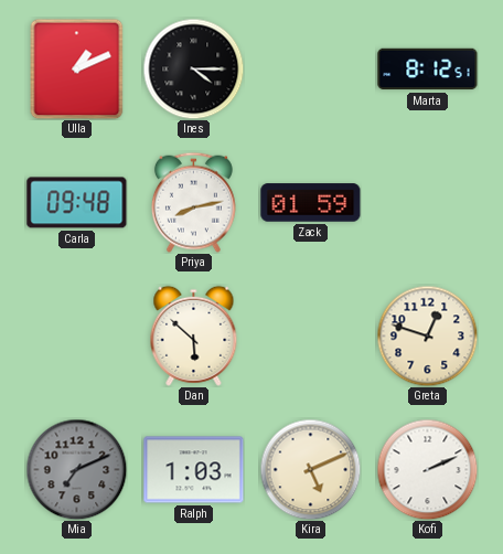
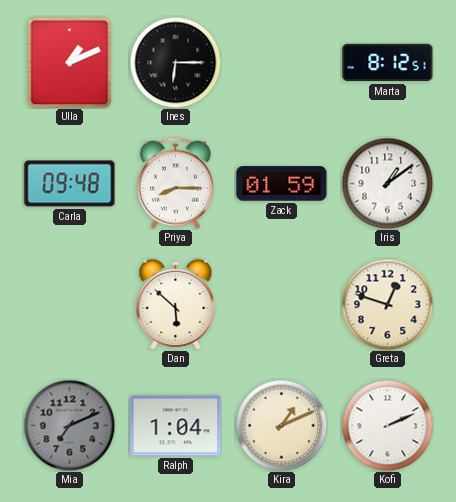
Ines: 4:15 -> 6:15 (175, 62)
Priya: 8:13 -> 8:15 (175, 183)
Iris: none -> 1:09 (387, 183)
Ralph: 1:03 -> 1:04 (176, 426)
Kira: 5:11 -> 1:11 (281, 425)
